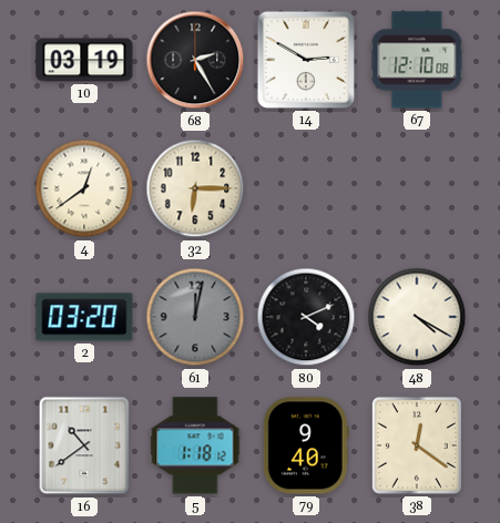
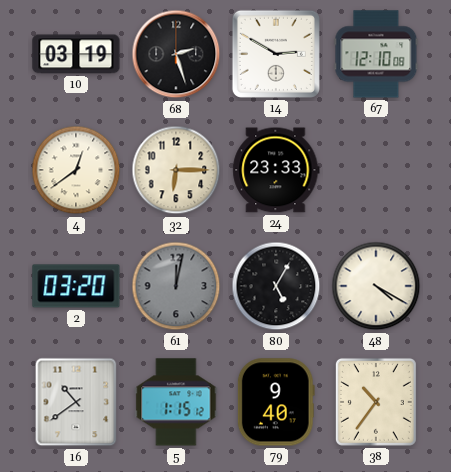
68: 2:25 -> 2:27 (176, 54)
24: none -> 23:33 (276, 170)
80: 4:11 -> 5:05 (276, 286)
5: 1:18 -> 1:15 (176, 402)
38: 12:21 -> 10:36 (376, 402)
